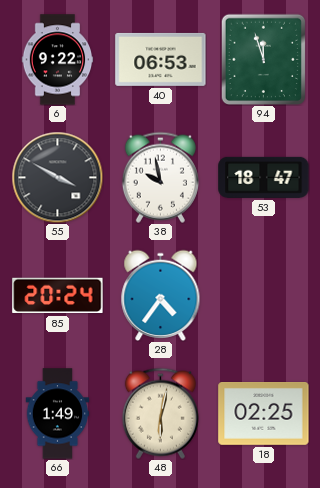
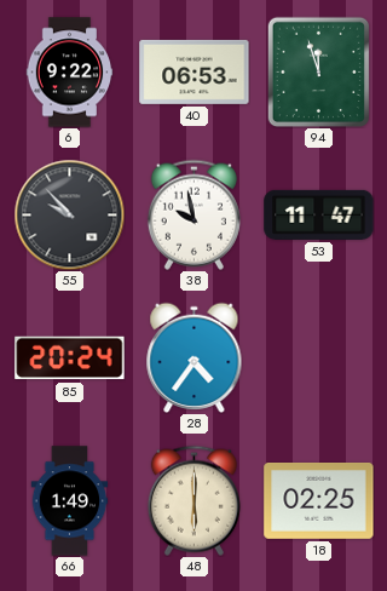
55: 3:50 -> 9:53 (69, 214)
53: 18:47 -> 11:47 (319, 214)
48: 6:02 -> 6:00 (193, 500)
